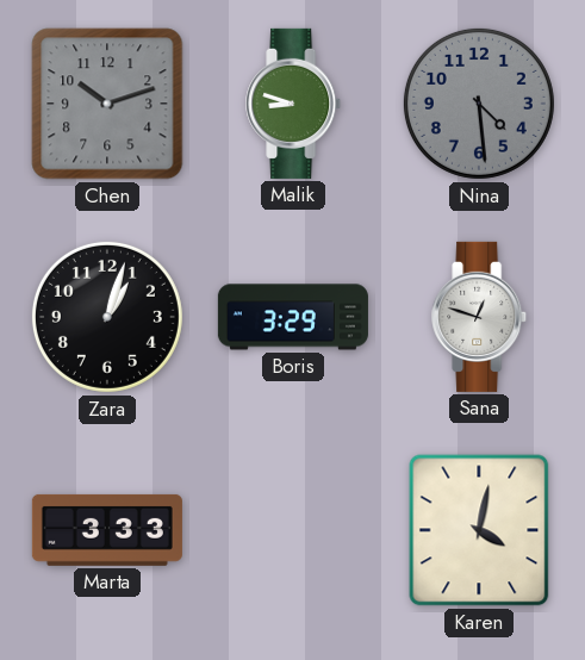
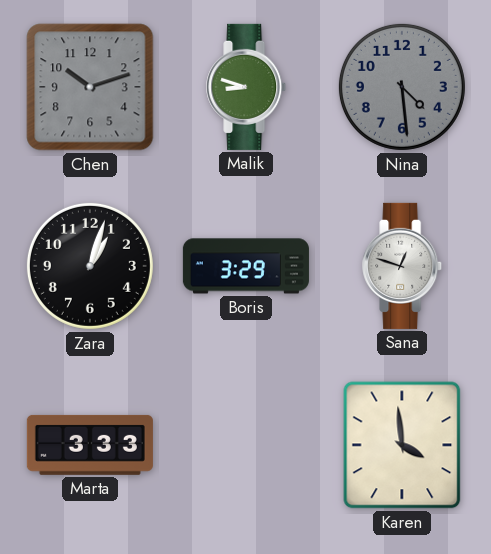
Karen: 4:02 -> 3:59 (402, 445)
